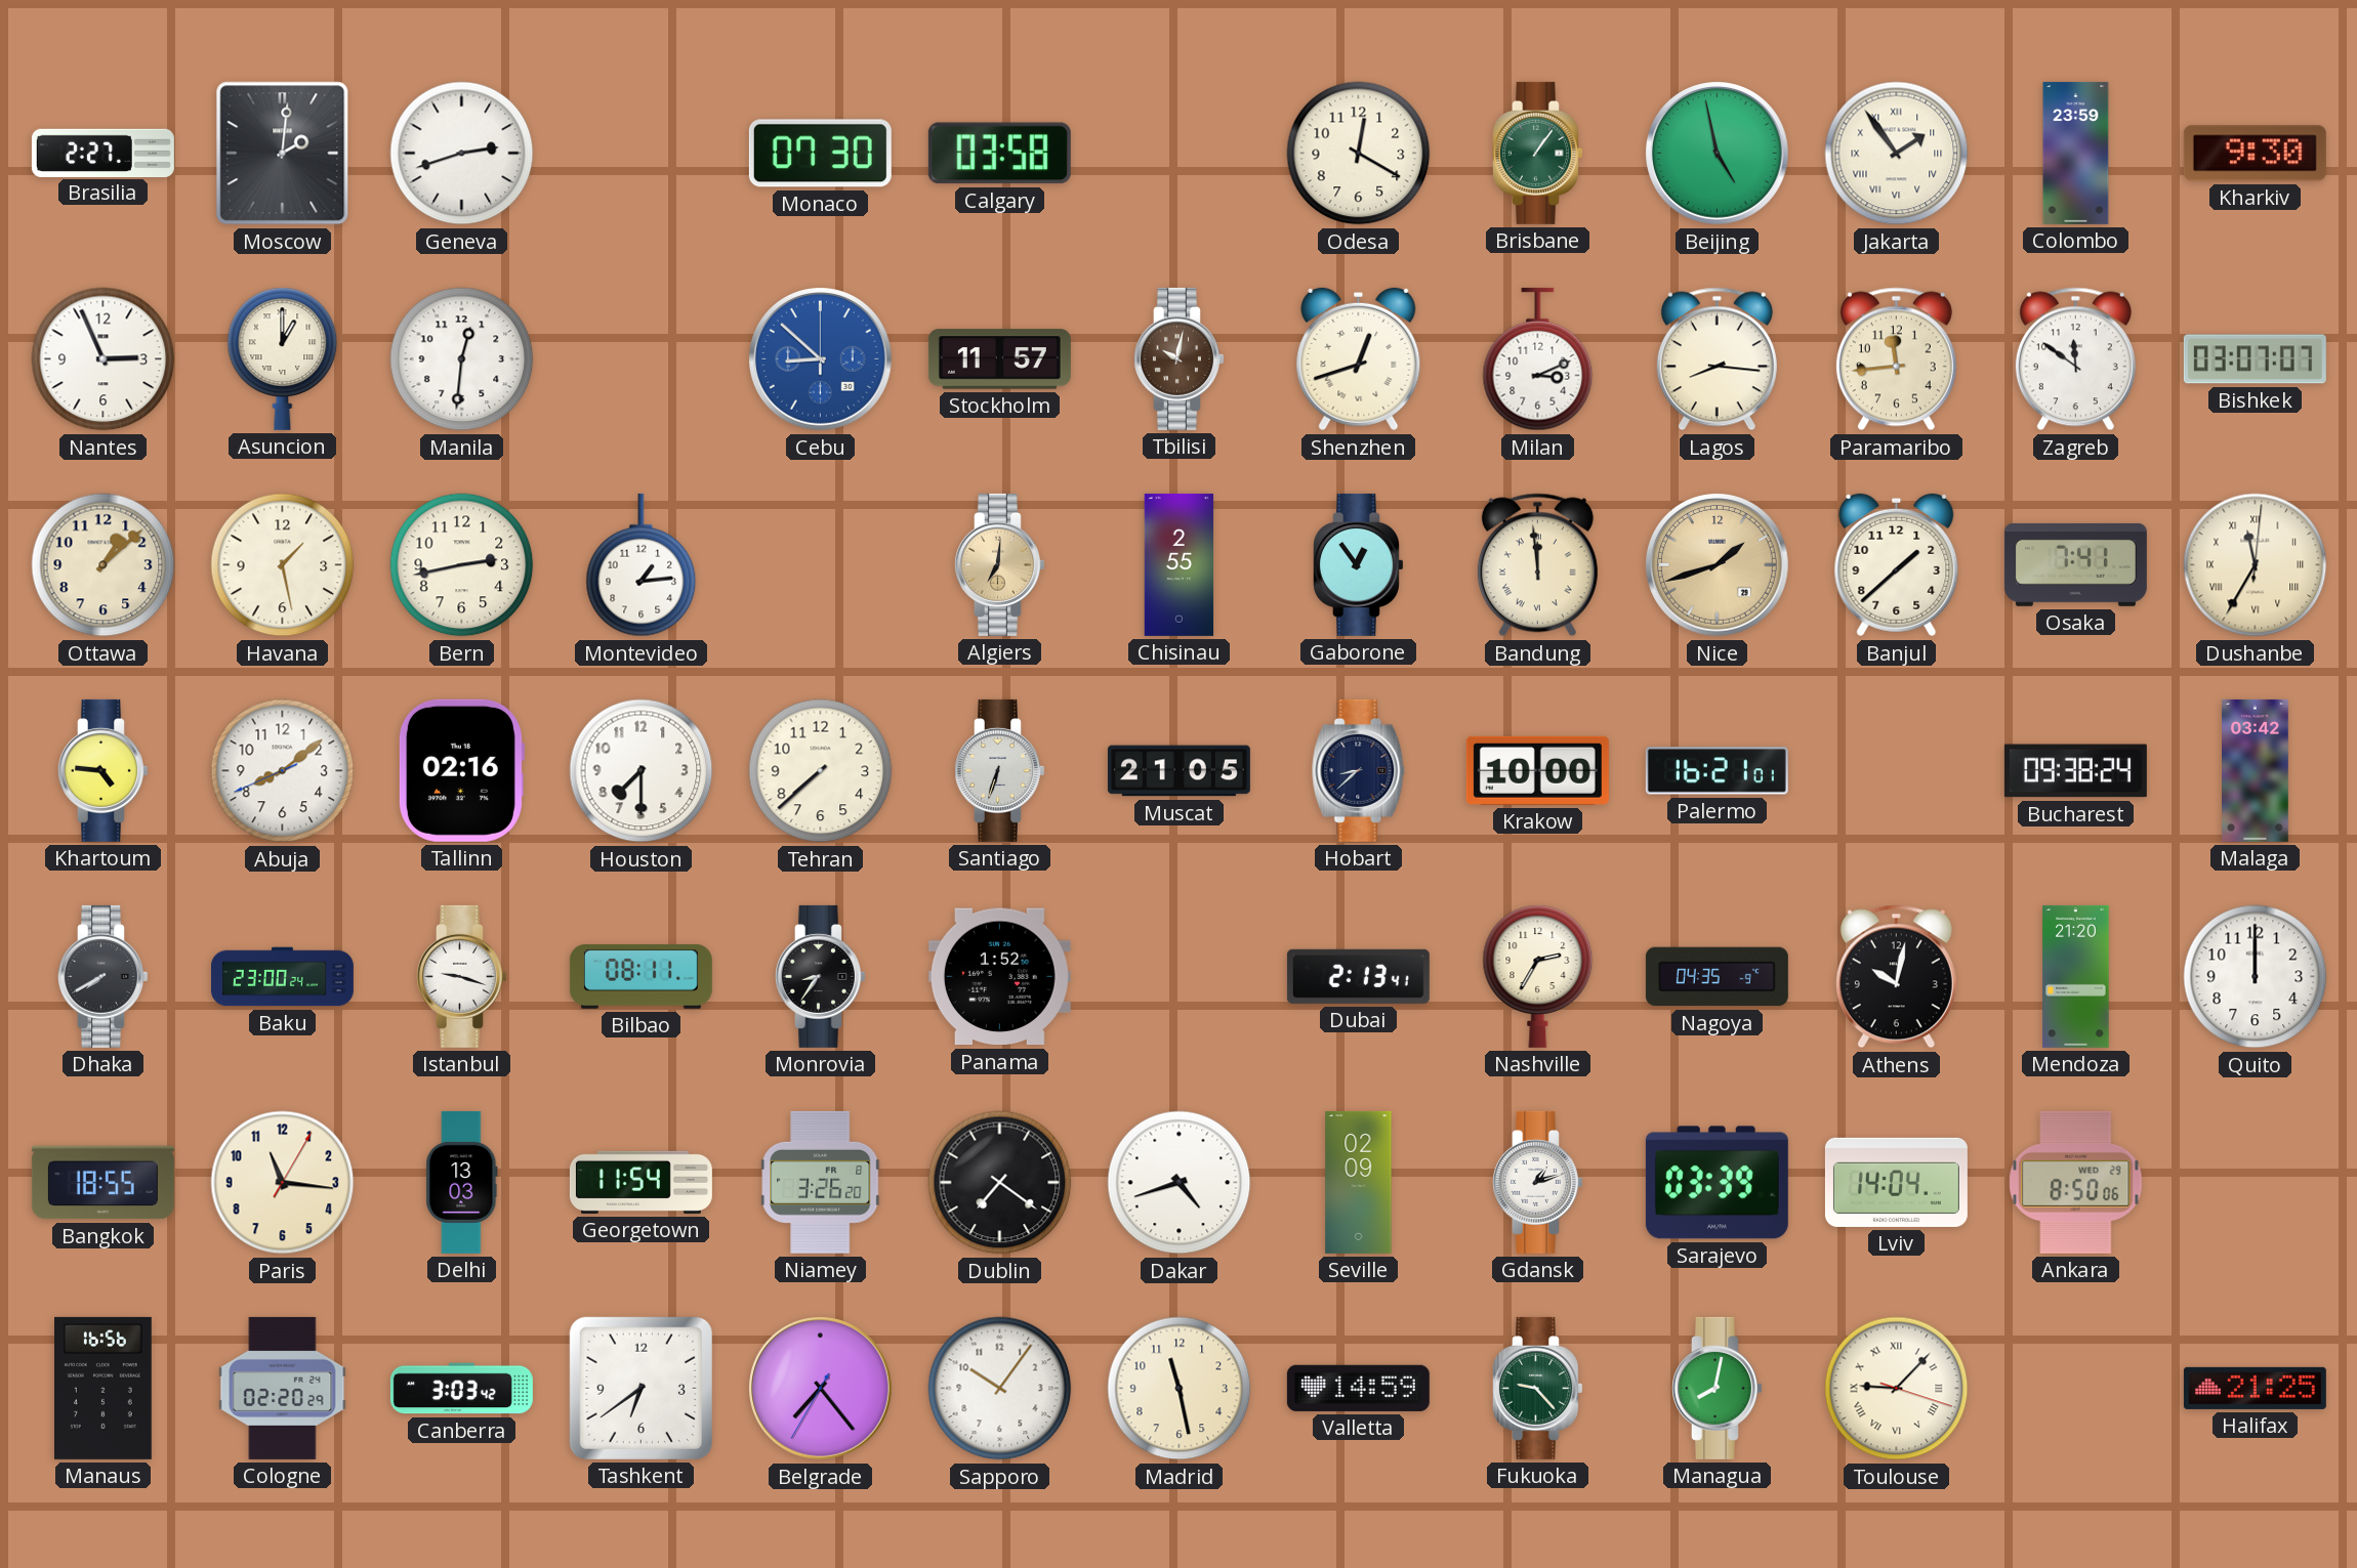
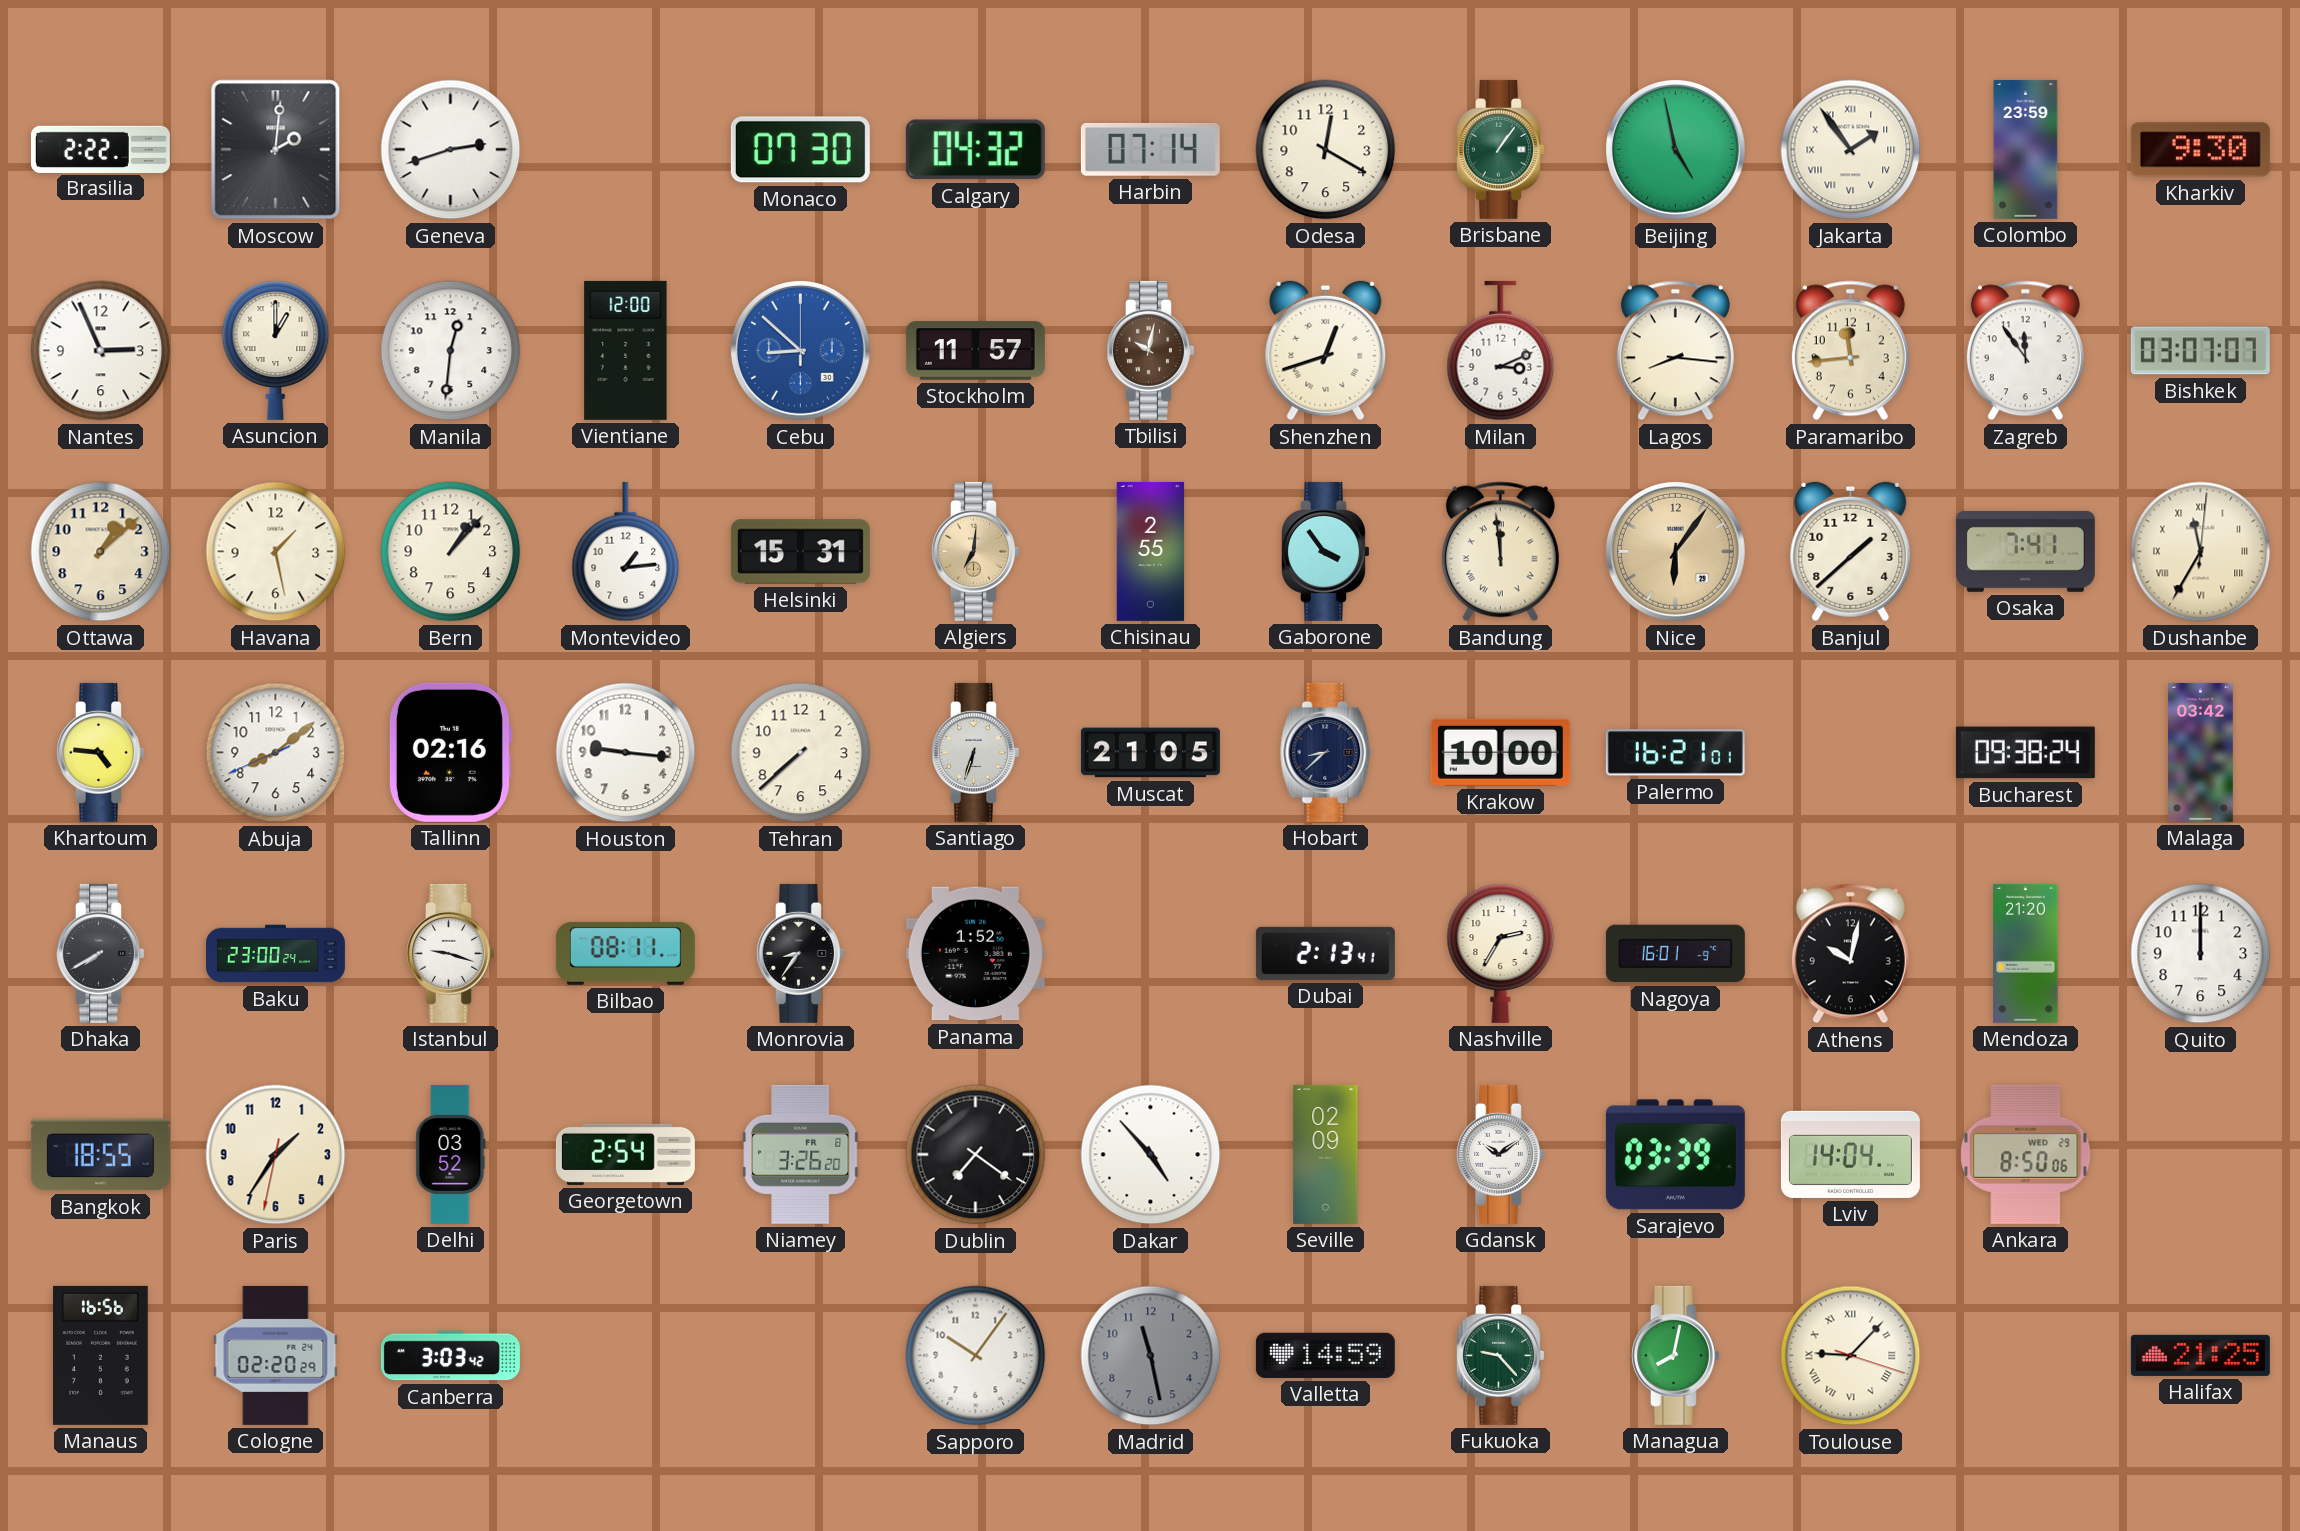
Brasilia: 2:27 -> 2:22 (100, 149)
Calgary: 03:58 -> 04:32 (975, 150)
Harbin: none -> 07:14 (1150, 149)
Vientiane: none -> 12:00 (626, 350)
Zagreb: 11:51 -> 11:54 (2025, 351)
Bern: 2:43 -> 1:07 (451, 552)
Helsinki: none -> 15:31 (800, 552)
Gaborone: 12:54 -> 3:54 (1326, 551)
Nice: 1:42 -> 6:06 (1676, 552)
Houston: 7:30 -> 9:16 (626, 753)
Nagoya: 04:35 -> 16:01 (1675, 954)
Paris: 11:16 -> 1:35 (276, 1155)
Delhi: 13:03 -> 03:52 (451, 1154)
Georgetown: 11:54 -> 2:54 (625, 1154)
Dakar: 4:42 -> 4:53 (1151, 1155)
Gdansk: 1:12 -> 10:09 (1501, 1154)
Tashkent: 6:39 -> none (640, 1388)
Belgrade: 7:23 -> none (821, 1389)
Madrid dial: cream -> grey (1151, 1356)
